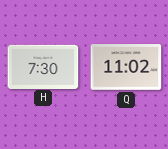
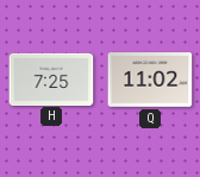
H: 7:30 -> 7:25 (51, 78)
